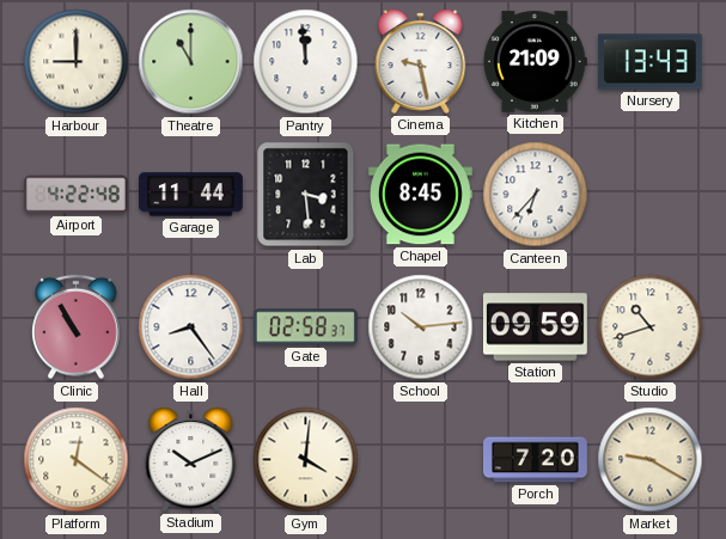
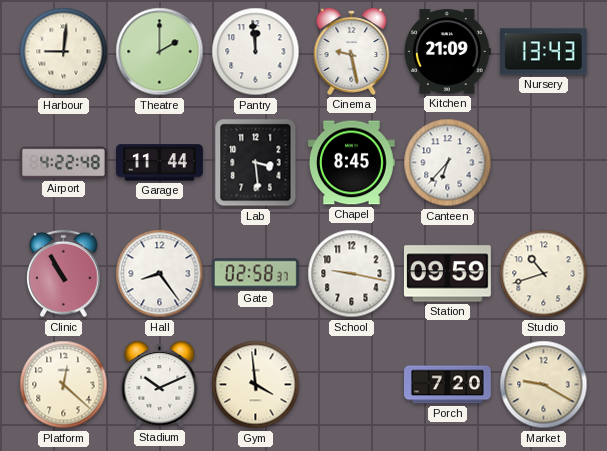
Harbour: 9:00 -> 9:01 (64, 52)
Theatre: 11:00 -> 2:00 (160, 52)
School: 10:14 -> 9:17 (352, 274)
Platform: 12:21 -> 12:22 (64, 385)
Gym: 4:01 -> 3:59 (256, 385)
